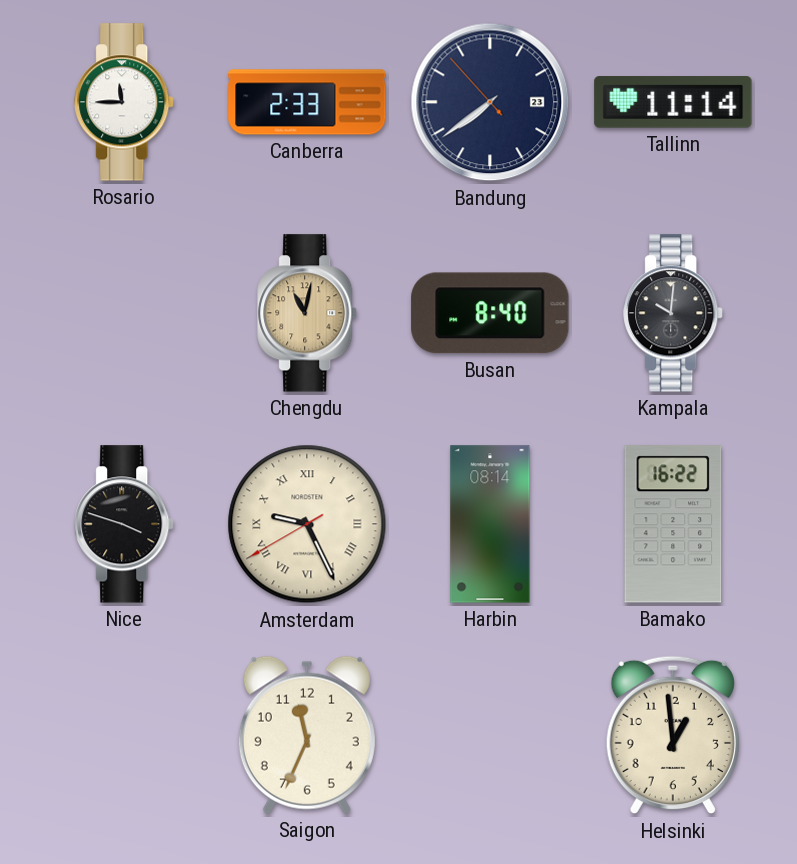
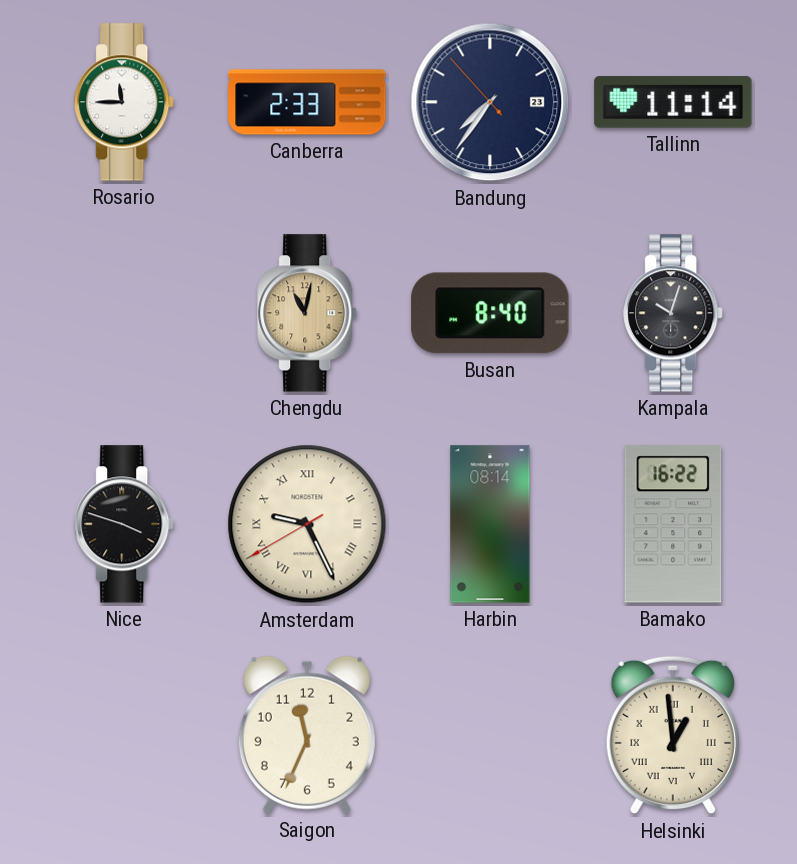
Bandung: 7:38 -> 7:35 (490, 102)
Kampala: 10:01 -> 10:03 (674, 313)
Helsinki numerals: Arabic -> Roman (673, 735)
